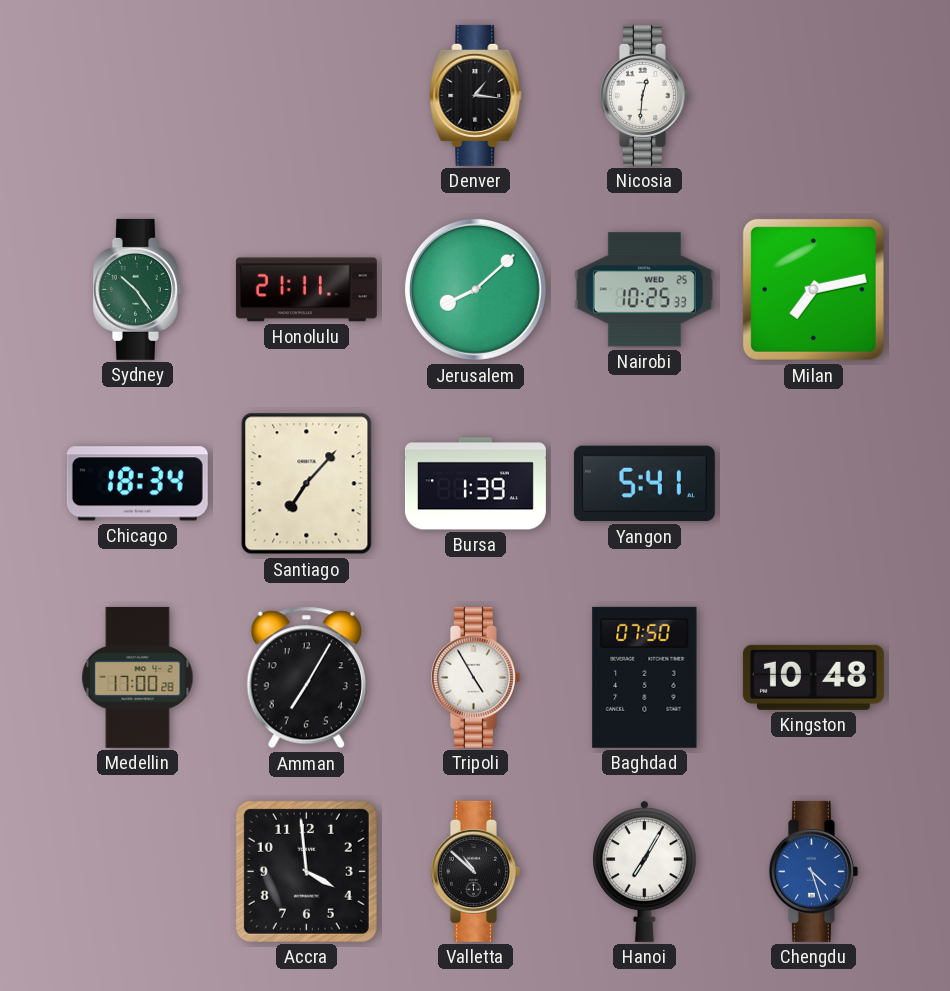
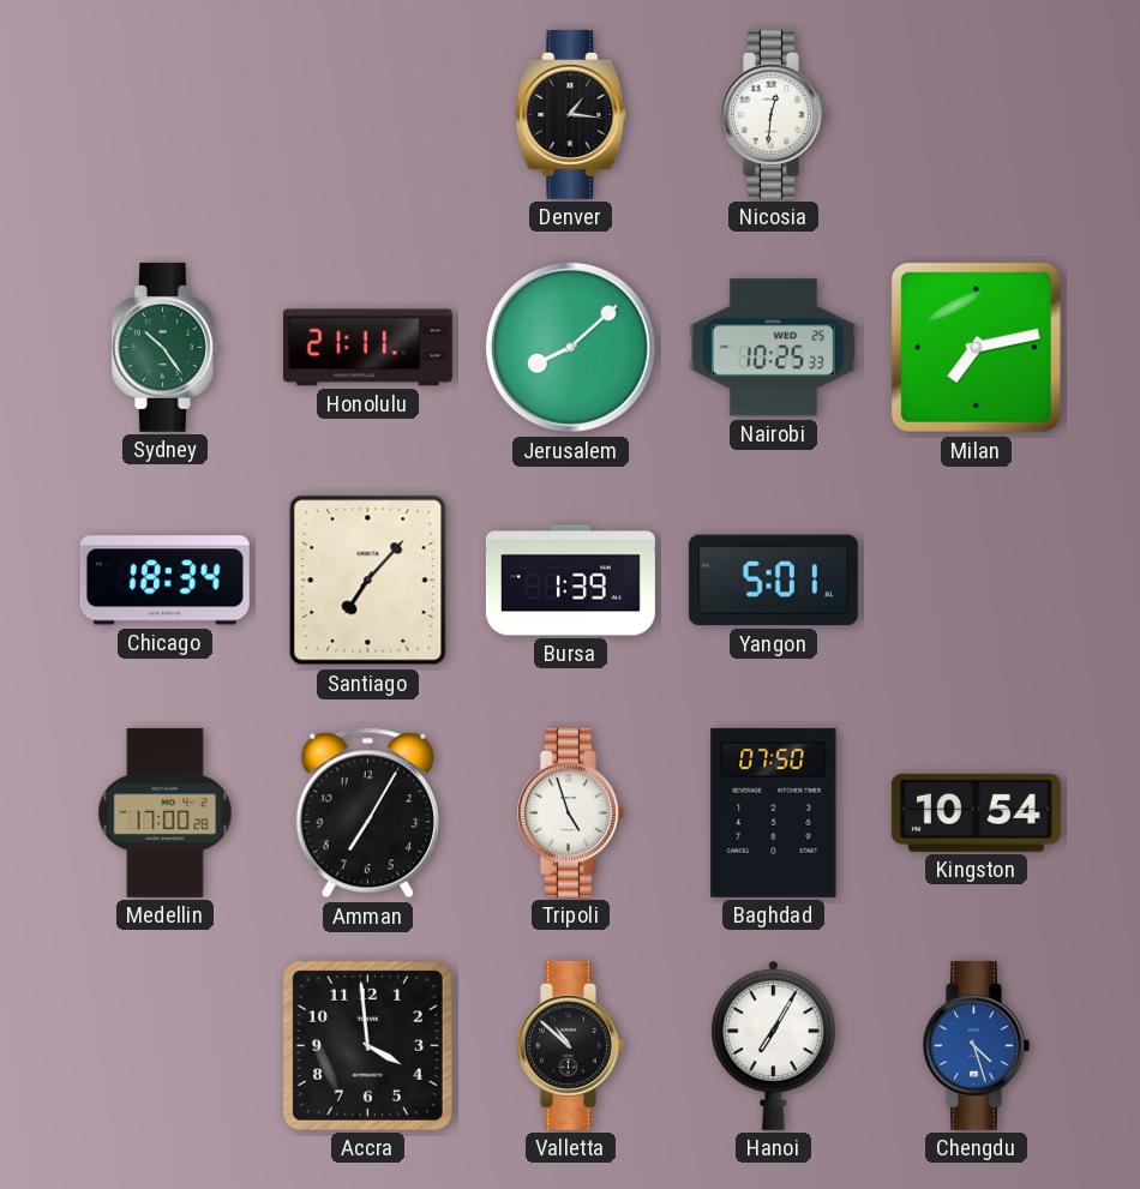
Yangon: 5:41 -> 5:01 (773, 581)
Tripoli: 4:55 -> 4:57 (570, 812)
Kingston: 10:48 -> 10:54 (976, 812)
